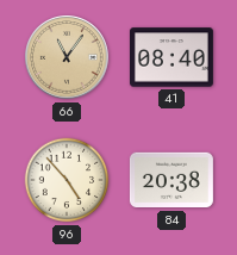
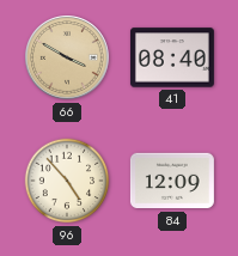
66: 11:06 -> 3:50 (68, 59)
84: 20:38 -> 12:09 (172, 181)
